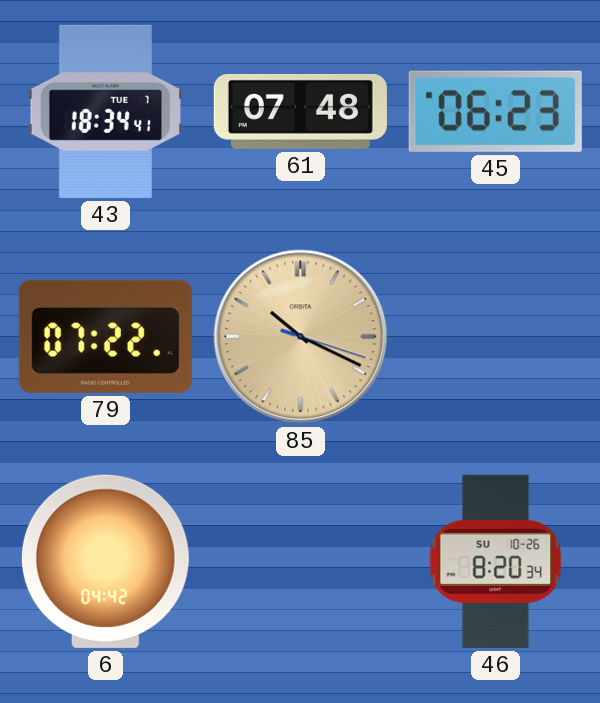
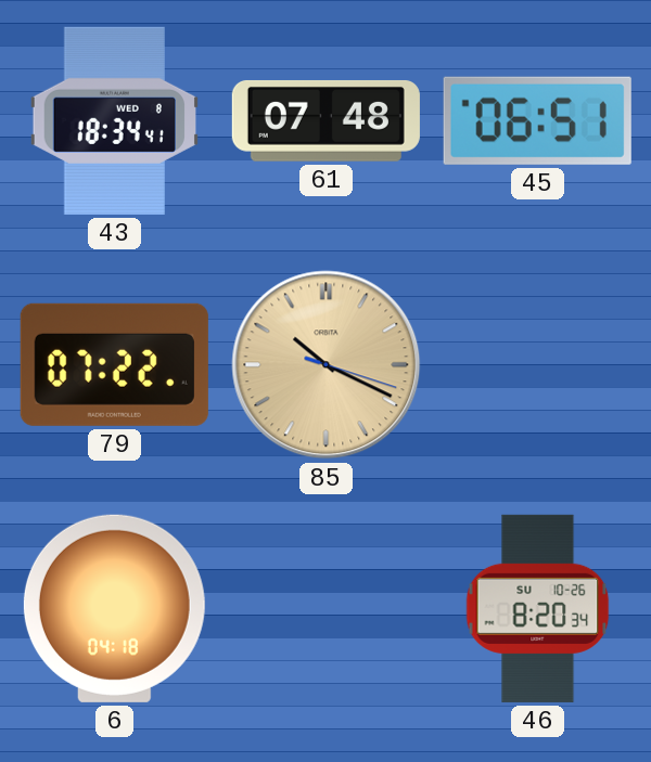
43 date: TUE 7 -> WED 8 (114, 120)
45: 06:23 -> 06:51 (537, 120)
6: 04:42 -> 04:18 (114, 608)
